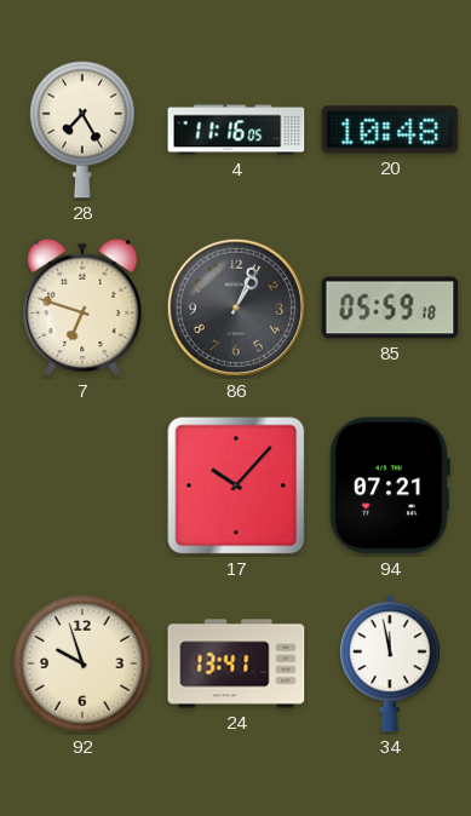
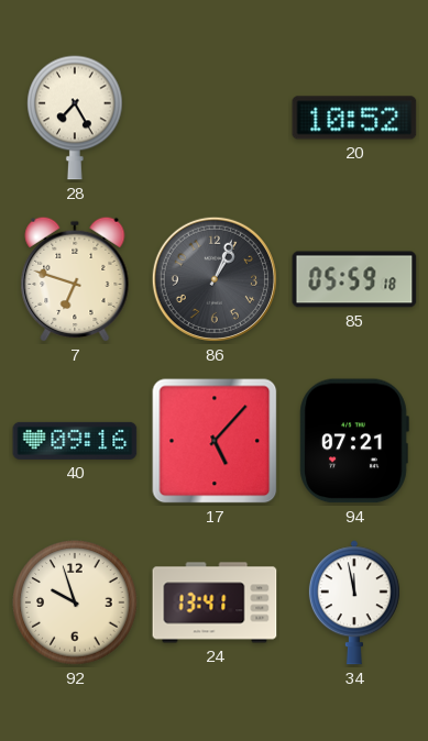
4: 11:16 -> none (236, 130)
20: 10:48 -> 10:52 (354, 118)
40: none -> 09:16 (75, 441)
17: 10:07 -> 5:07 (215, 441)
